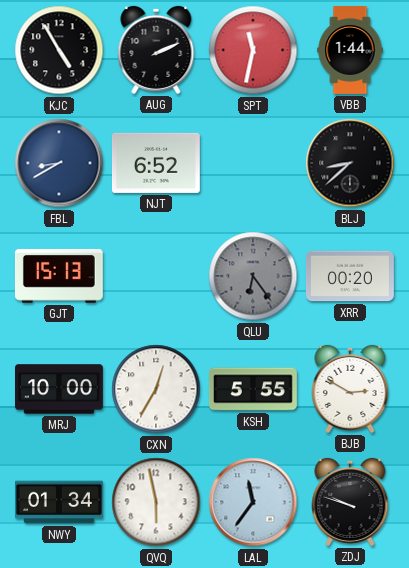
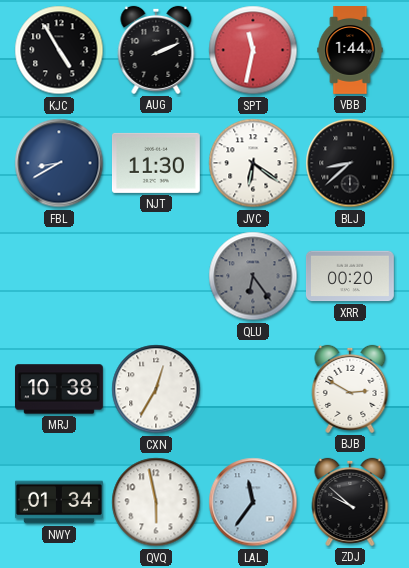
NJT: 6:52 -> 11:30 (156, 163)
JVC: none -> 6:21 (253, 163)
GJT: 15:13 -> none (59, 276)
MRJ: 10:00 -> 10:38 (60, 389)
KSH: 5:55 -> none (253, 389)
ZDJ: 9:48 -> 9:52 (350, 502)
